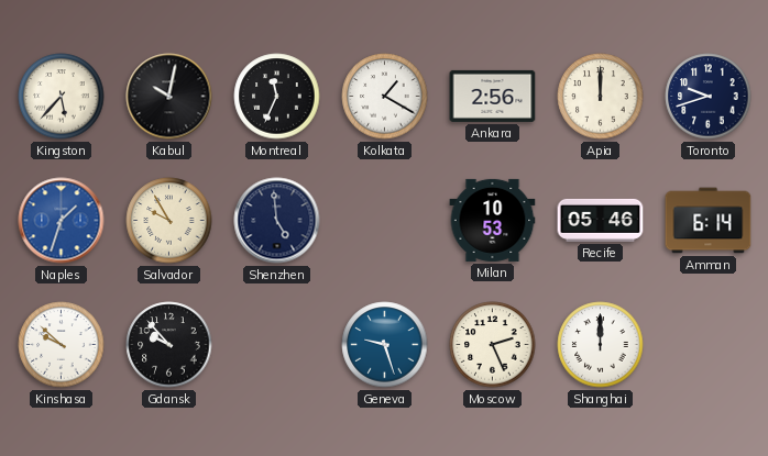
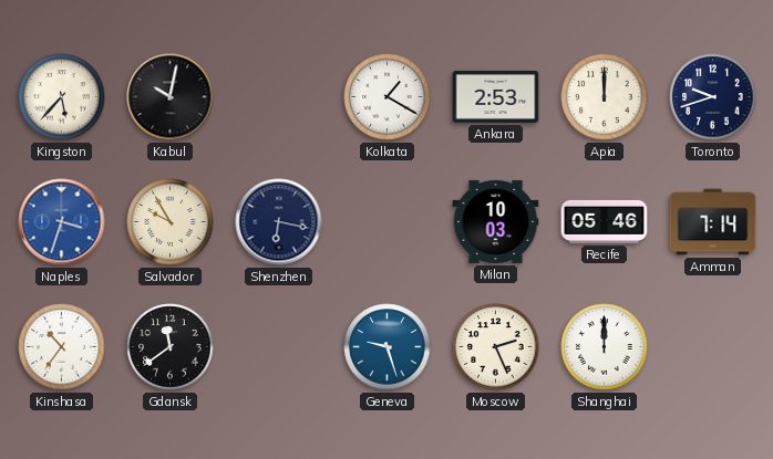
Montreal: 11:34 -> none (277, 97)
Ankara: 2:56 -> 2:53 (496, 96)
Naples: 1:33 -> 3:33 (62, 222)
Shenzhen: 4:59 -> 6:17 (279, 222)
Milan: 10:53 -> 10:03 (496, 221)
Amman: 6:14 -> 7:14 (713, 222)
Kinshasa: 9:52 -> 10:36 (62, 347)
Gdansk: 9:53 -> 11:39 (171, 347)
